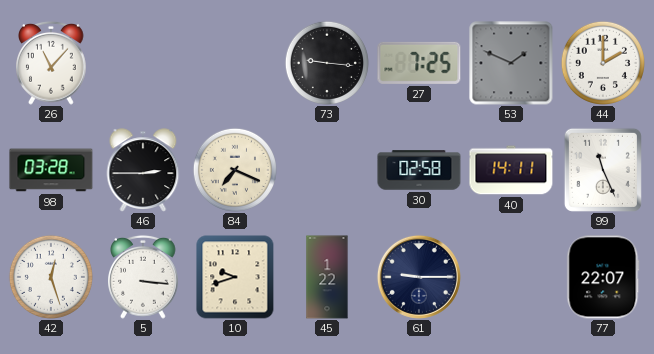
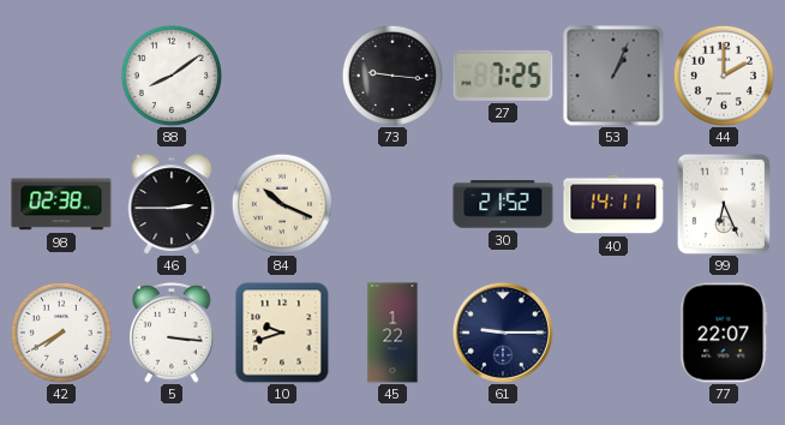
26: 11:07 -> none (52, 63)
88: none -> 8:09 (172, 76)
53: 1:49 -> 1:04 (613, 76)
98: 03:28 -> 02:38 (61, 204)
84: 7:19 -> 10:19 (282, 204)
30: 02:58 -> 21:52 (503, 204)
99: 11:26 -> 6:26 (724, 204)
42: 12:27 -> 7:40 (61, 333)
